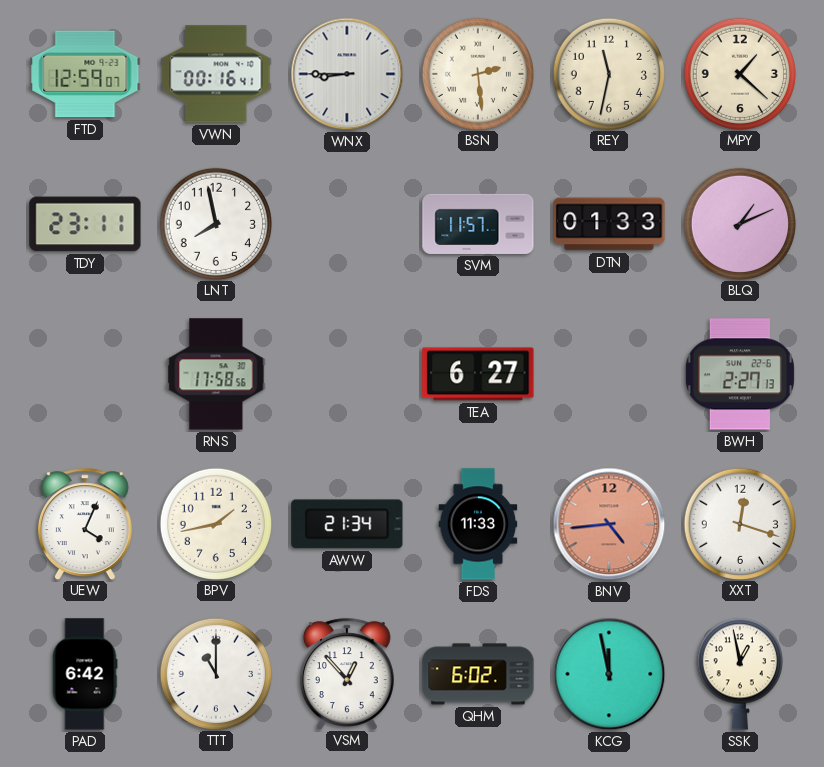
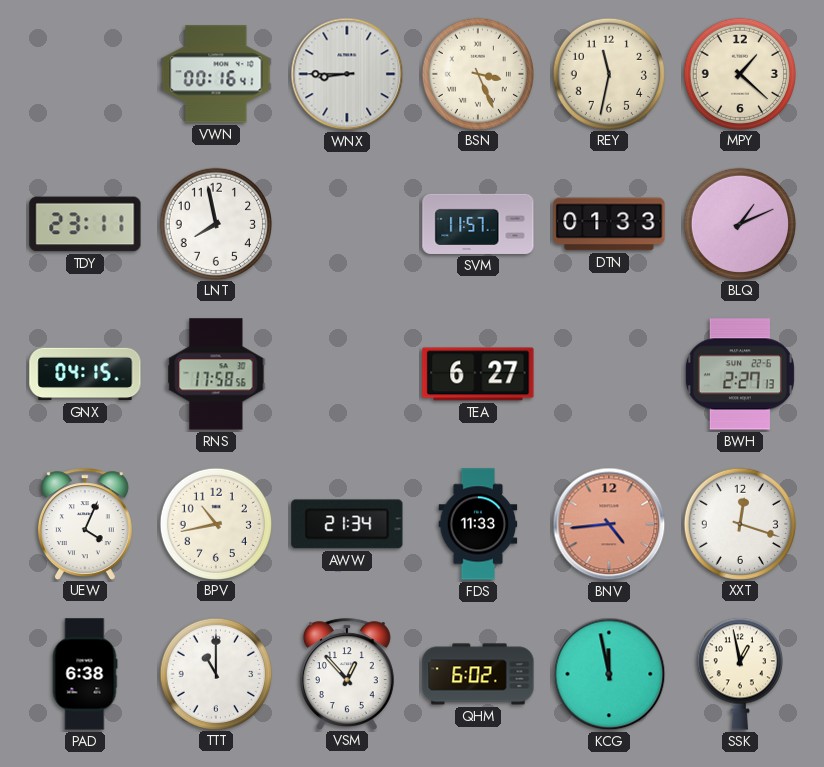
FTD: 12:59 -> none (85, 74)
BSN: 2:29 -> 3:26 (477, 73)
GNX: none -> 04:15 (85, 374)
BPV: 1:43 -> 10:43 (215, 523)
PAD: 6:42 -> 6:38 (85, 674)
